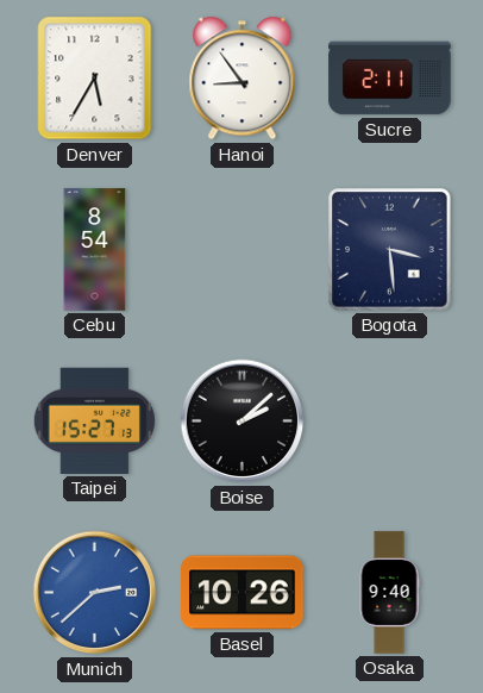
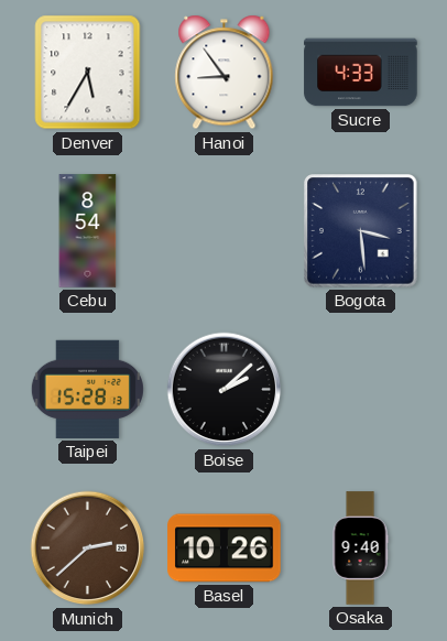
Sucre: 2:11 -> 4:33 (361, 73)
Taipei: 15:27 -> 15:28 (87, 389)
Munich dial: blue -> brown (88, 548)
